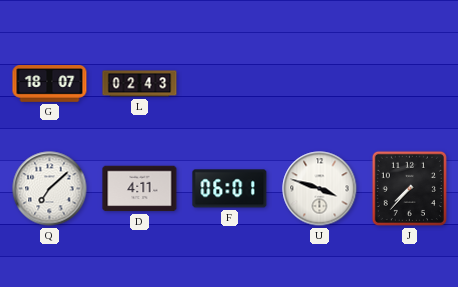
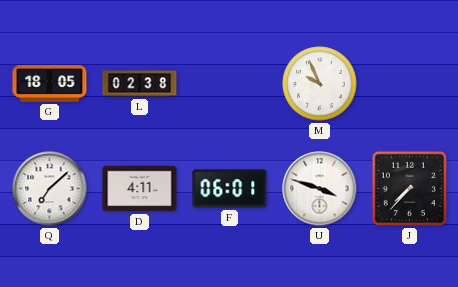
G: 18:07 -> 18:05 (50, 84)
L: 02:43 -> 02:38 (140, 84)
M: none -> 9:56 (320, 84)
